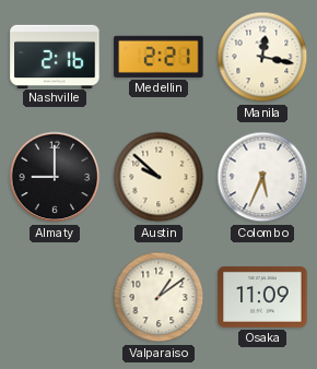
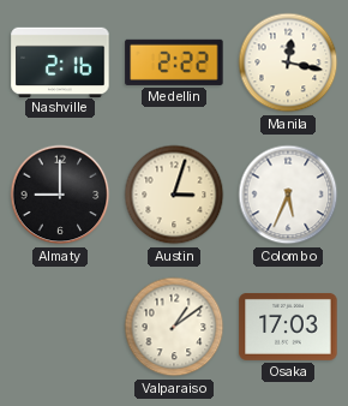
Medellin: 2:21 -> 2:22 (174, 62)
Austin: 9:52 -> 3:03 (174, 195)
Osaka: 11:09 -> 17:03 (288, 327)
